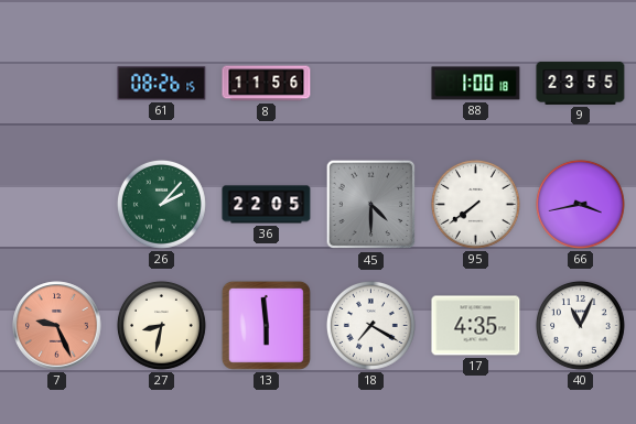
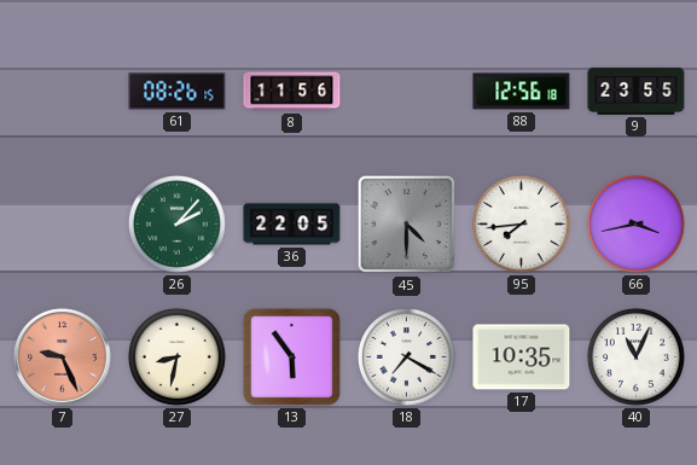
88: 1:00 -> 12:56 (522, 92)
95: 7:39 -> 7:44 (521, 223)
13: 5:59 -> 5:54 (291, 356)
17: 4:35 -> 10:35 (522, 358)
